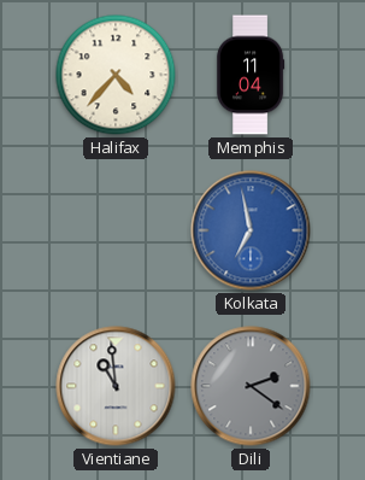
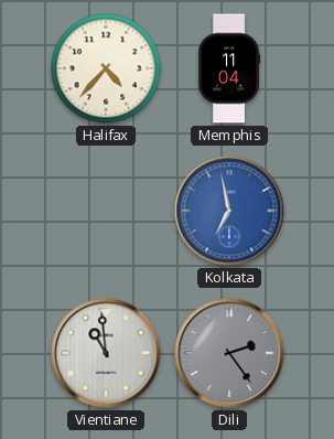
Dili: 2:21 -> 2:24 (229, 353)
